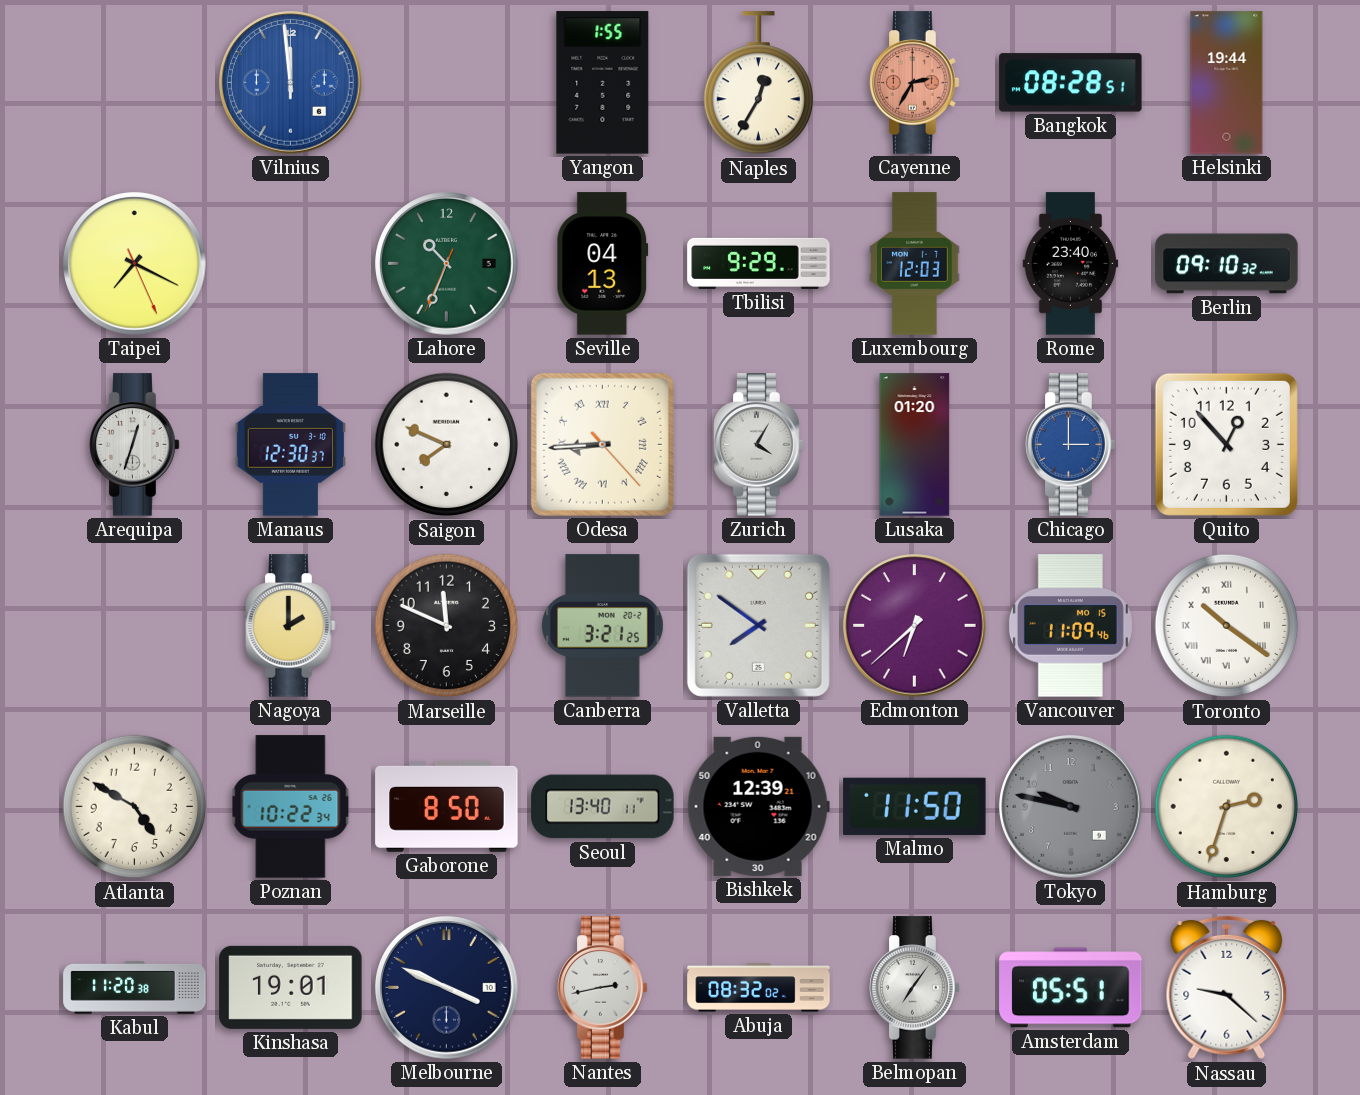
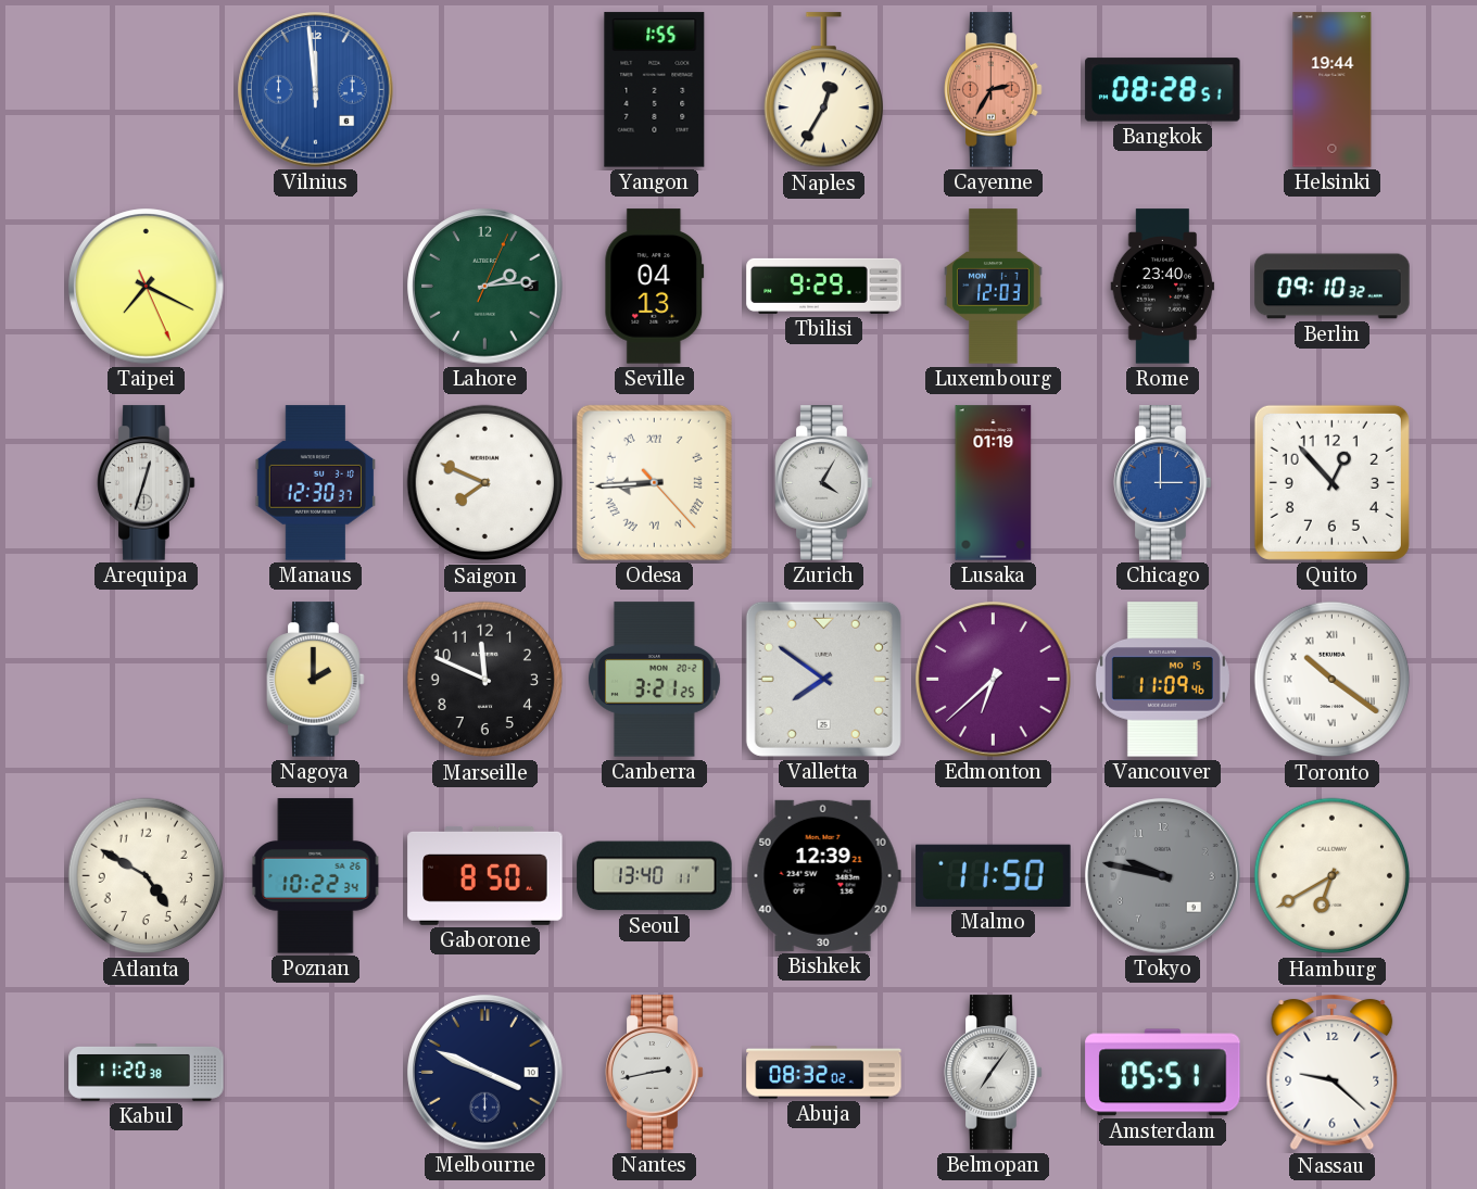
Lahore: 10:33 -> 2:14 (485, 287)
Lusaka: 01:20 -> 01:19 (994, 483)
Hamburg: 2:33 -> 6:40 (1333, 876)
Kinshasa: 19:01 -> none (291, 987)
